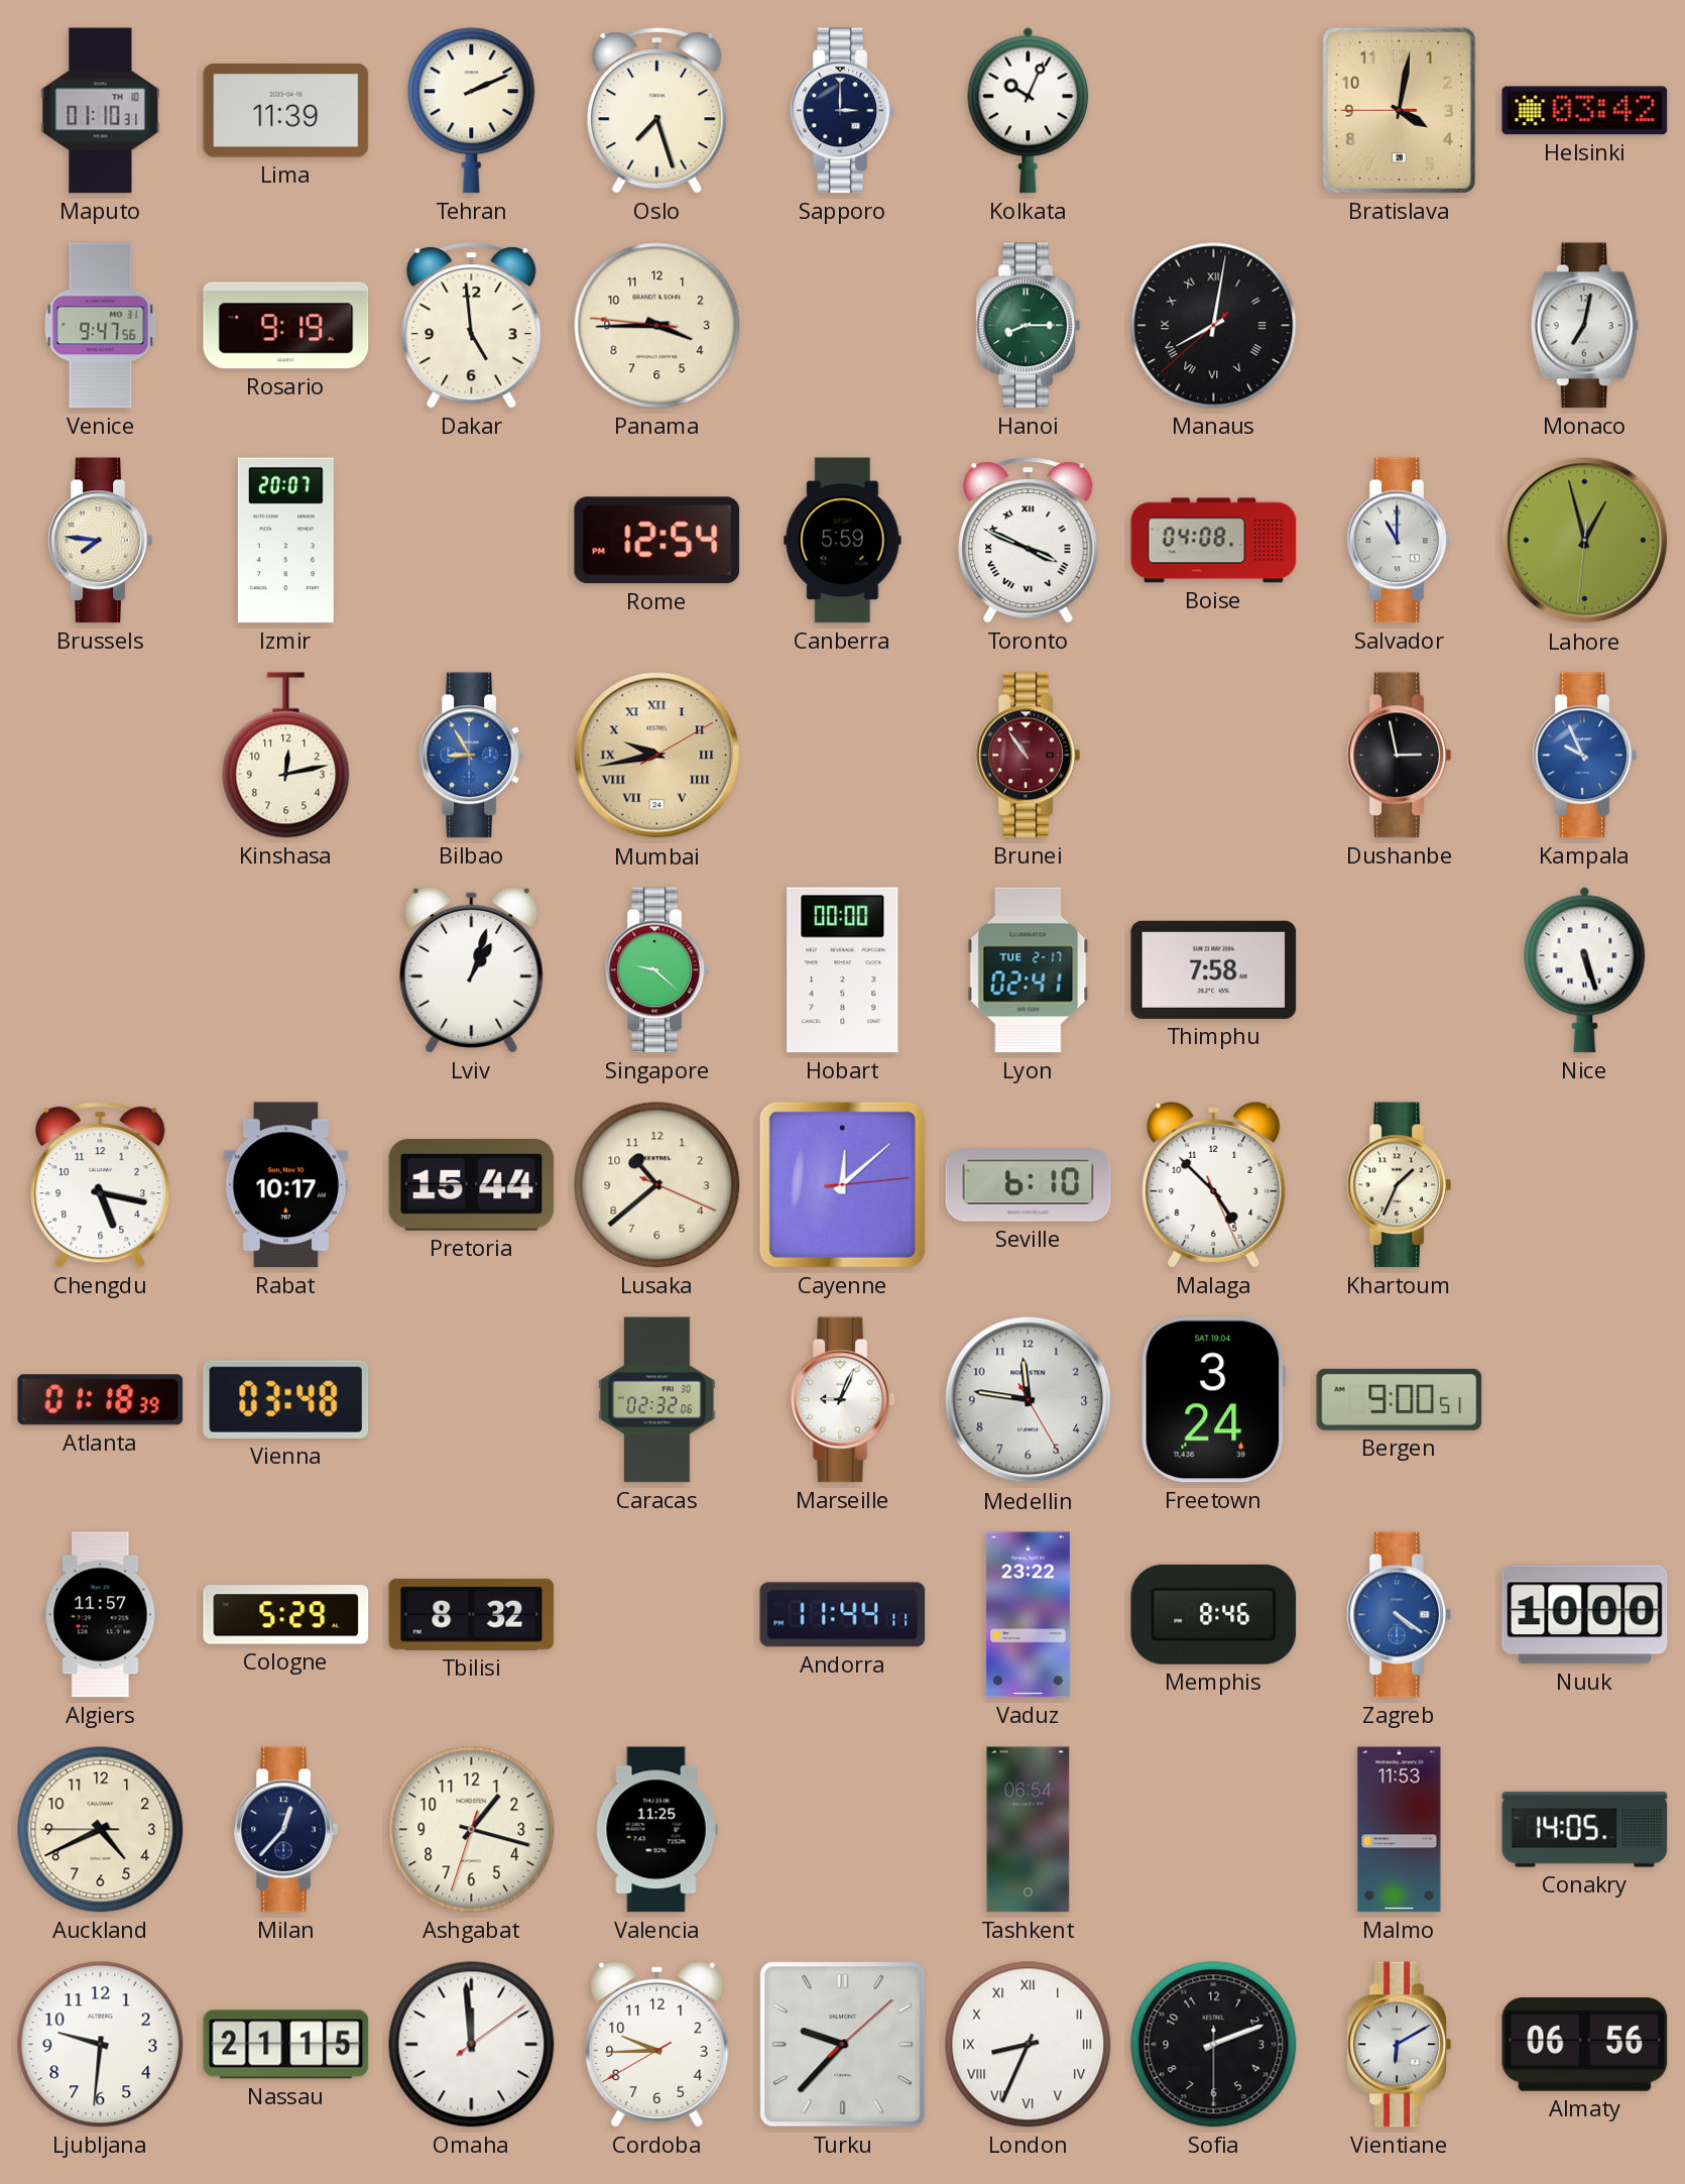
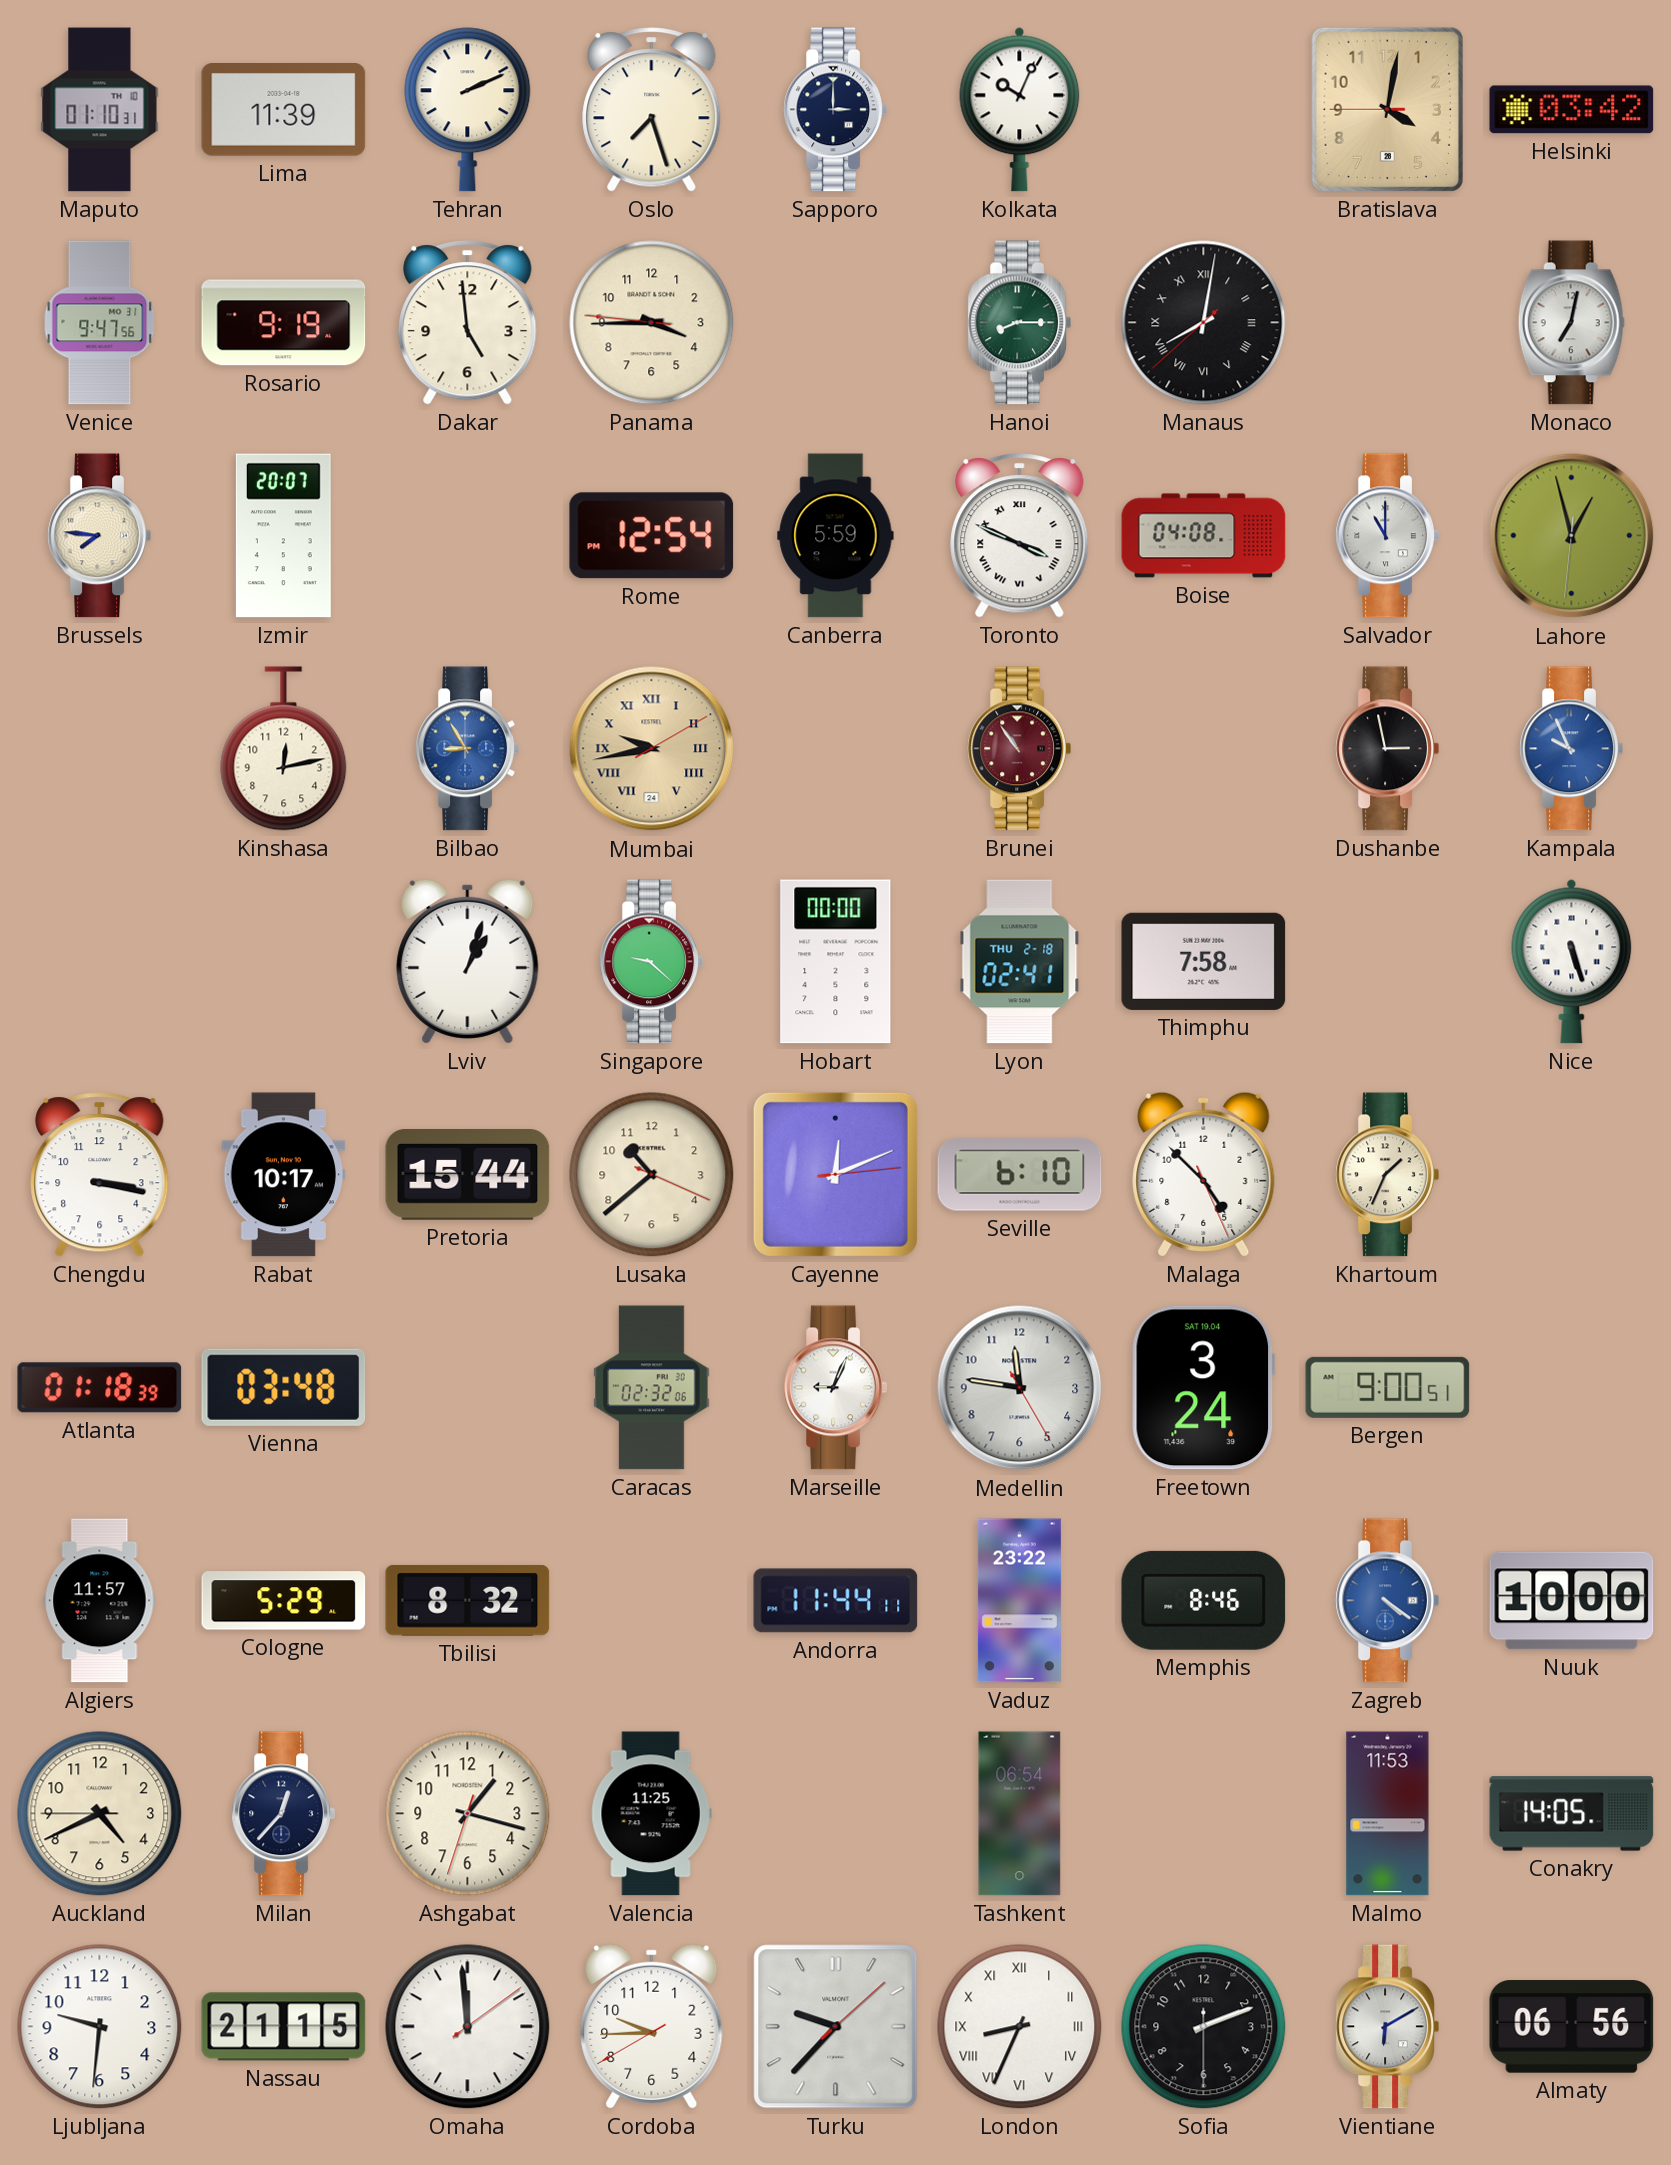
Lyon date: TUE 2-17 -> THU 2-18 (1020, 962)
Chengdu: 5:17 -> 3:17 (100, 1175)
Cayenne: 12:08 -> 12:11 (835, 1174)
